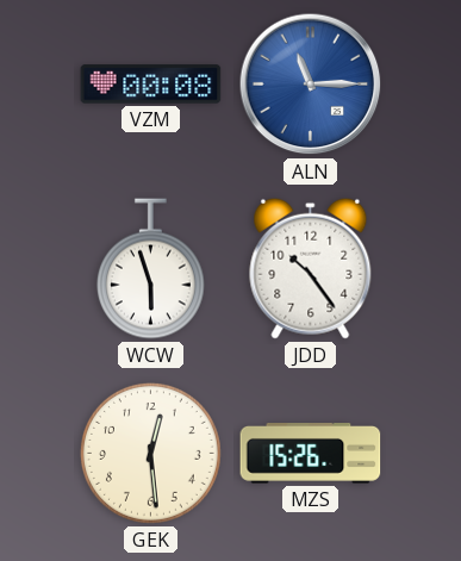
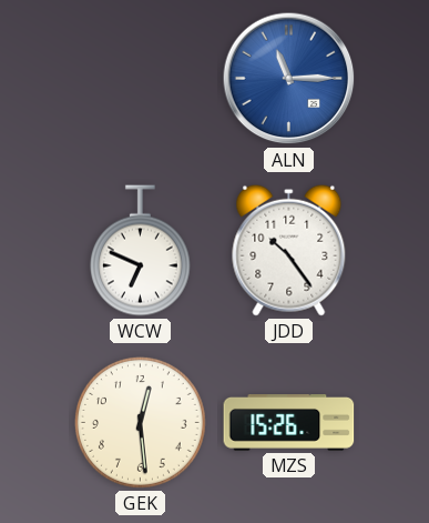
VZM: 00:08 -> none (151, 85)
WCW: 5:57 -> 6:49 (140, 251)
